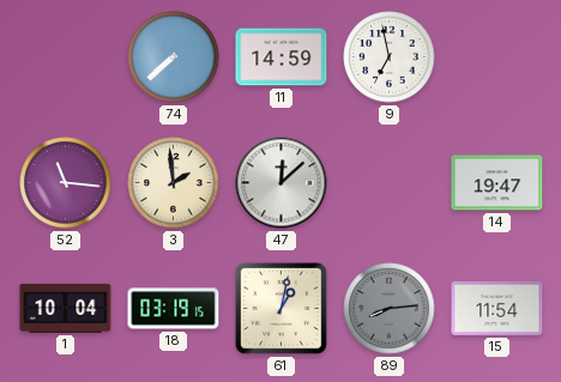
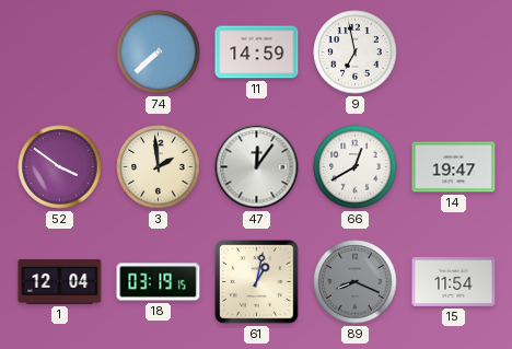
52: 11:16 -> 3:51 (60, 167)
47: 12:08 -> 12:06 (257, 167)
66: none -> 12:40 (356, 167)
1: 10:04 -> 12:04 (60, 281)
89: 8:14 -> 8:19 (356, 282)
